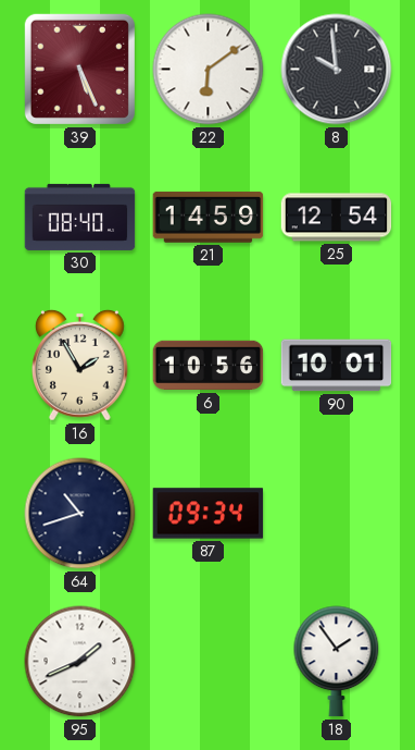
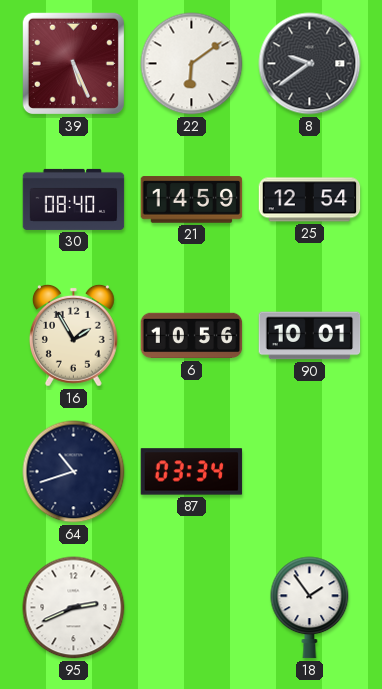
8: 9:59 -> 9:39 (310, 64)
87: 09:34 -> 03:34 (192, 472)
95: 1:41 -> 2:41 (74, 608)
